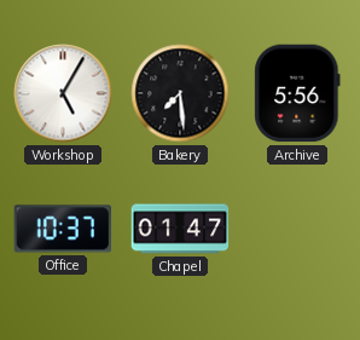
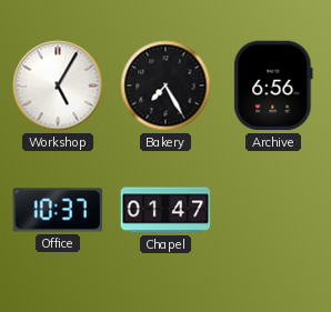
Bakery: 7:29 -> 7:25 (165, 85)
Archive: 5:56 -> 6:56 (273, 85)
